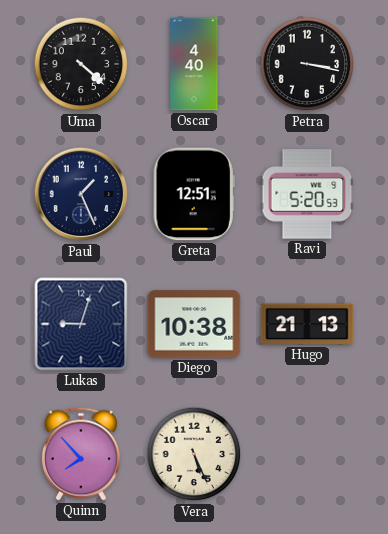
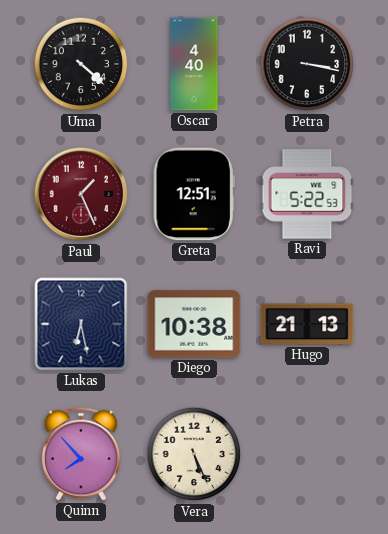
Paul dial: navy -> burgundy (81, 194)
Ravi: 5:20 -> 5:22 (307, 194)
Lukas: 9:03 -> 6:28 (81, 324)
